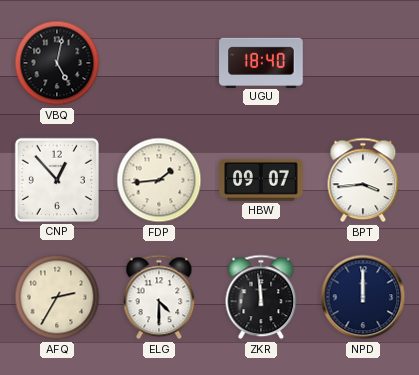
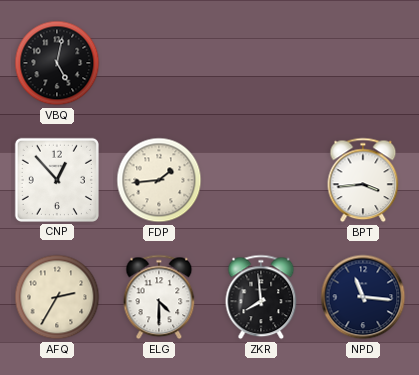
UGU: 18:40 -> none (261, 62)
HBW: 09:07 -> none (261, 180)
ZKR: 11:59 -> 7:59 (261, 297)
NPD: 12:00 -> 11:16 (363, 297)
